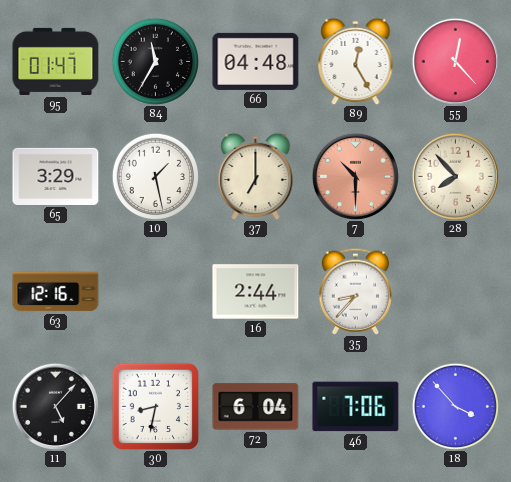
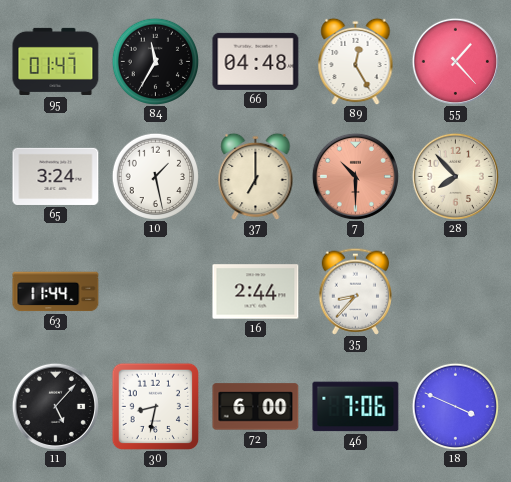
55: 12:23 -> 1:23 (455, 61)
65: 3:29 -> 3:24 (56, 176)
63: 12:16 -> 11:44 (56, 292)
72: 6:04 -> 6:00 (256, 407)
18: 3:53 -> 3:49 (455, 406)
